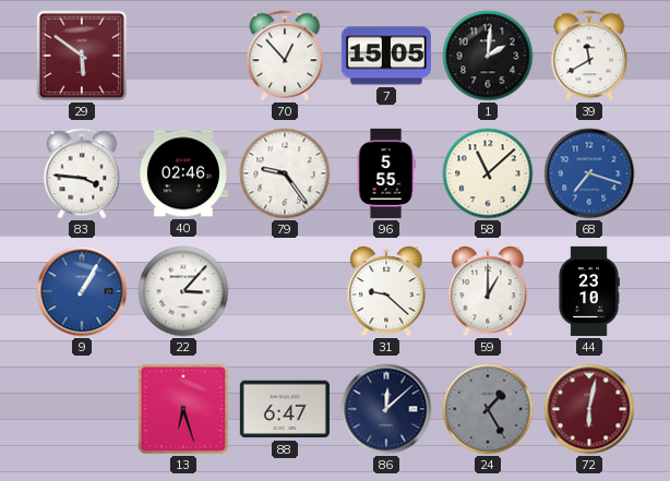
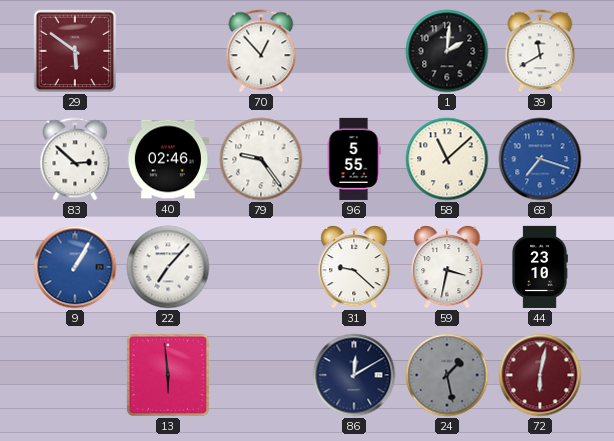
7: 15:05 -> none (386, 56)
83: 3:46 -> 2:52 (75, 159)
22: 3:07 -> 7:07 (168, 267)
59: 1:00 -> 3:32 (447, 267)
13: 6:27 -> 5:59 (168, 375)
88: 6:47 -> none (285, 409)
86: 12:08 -> 12:10 (354, 375)
24: 1:25 -> 1:28 (447, 375)
